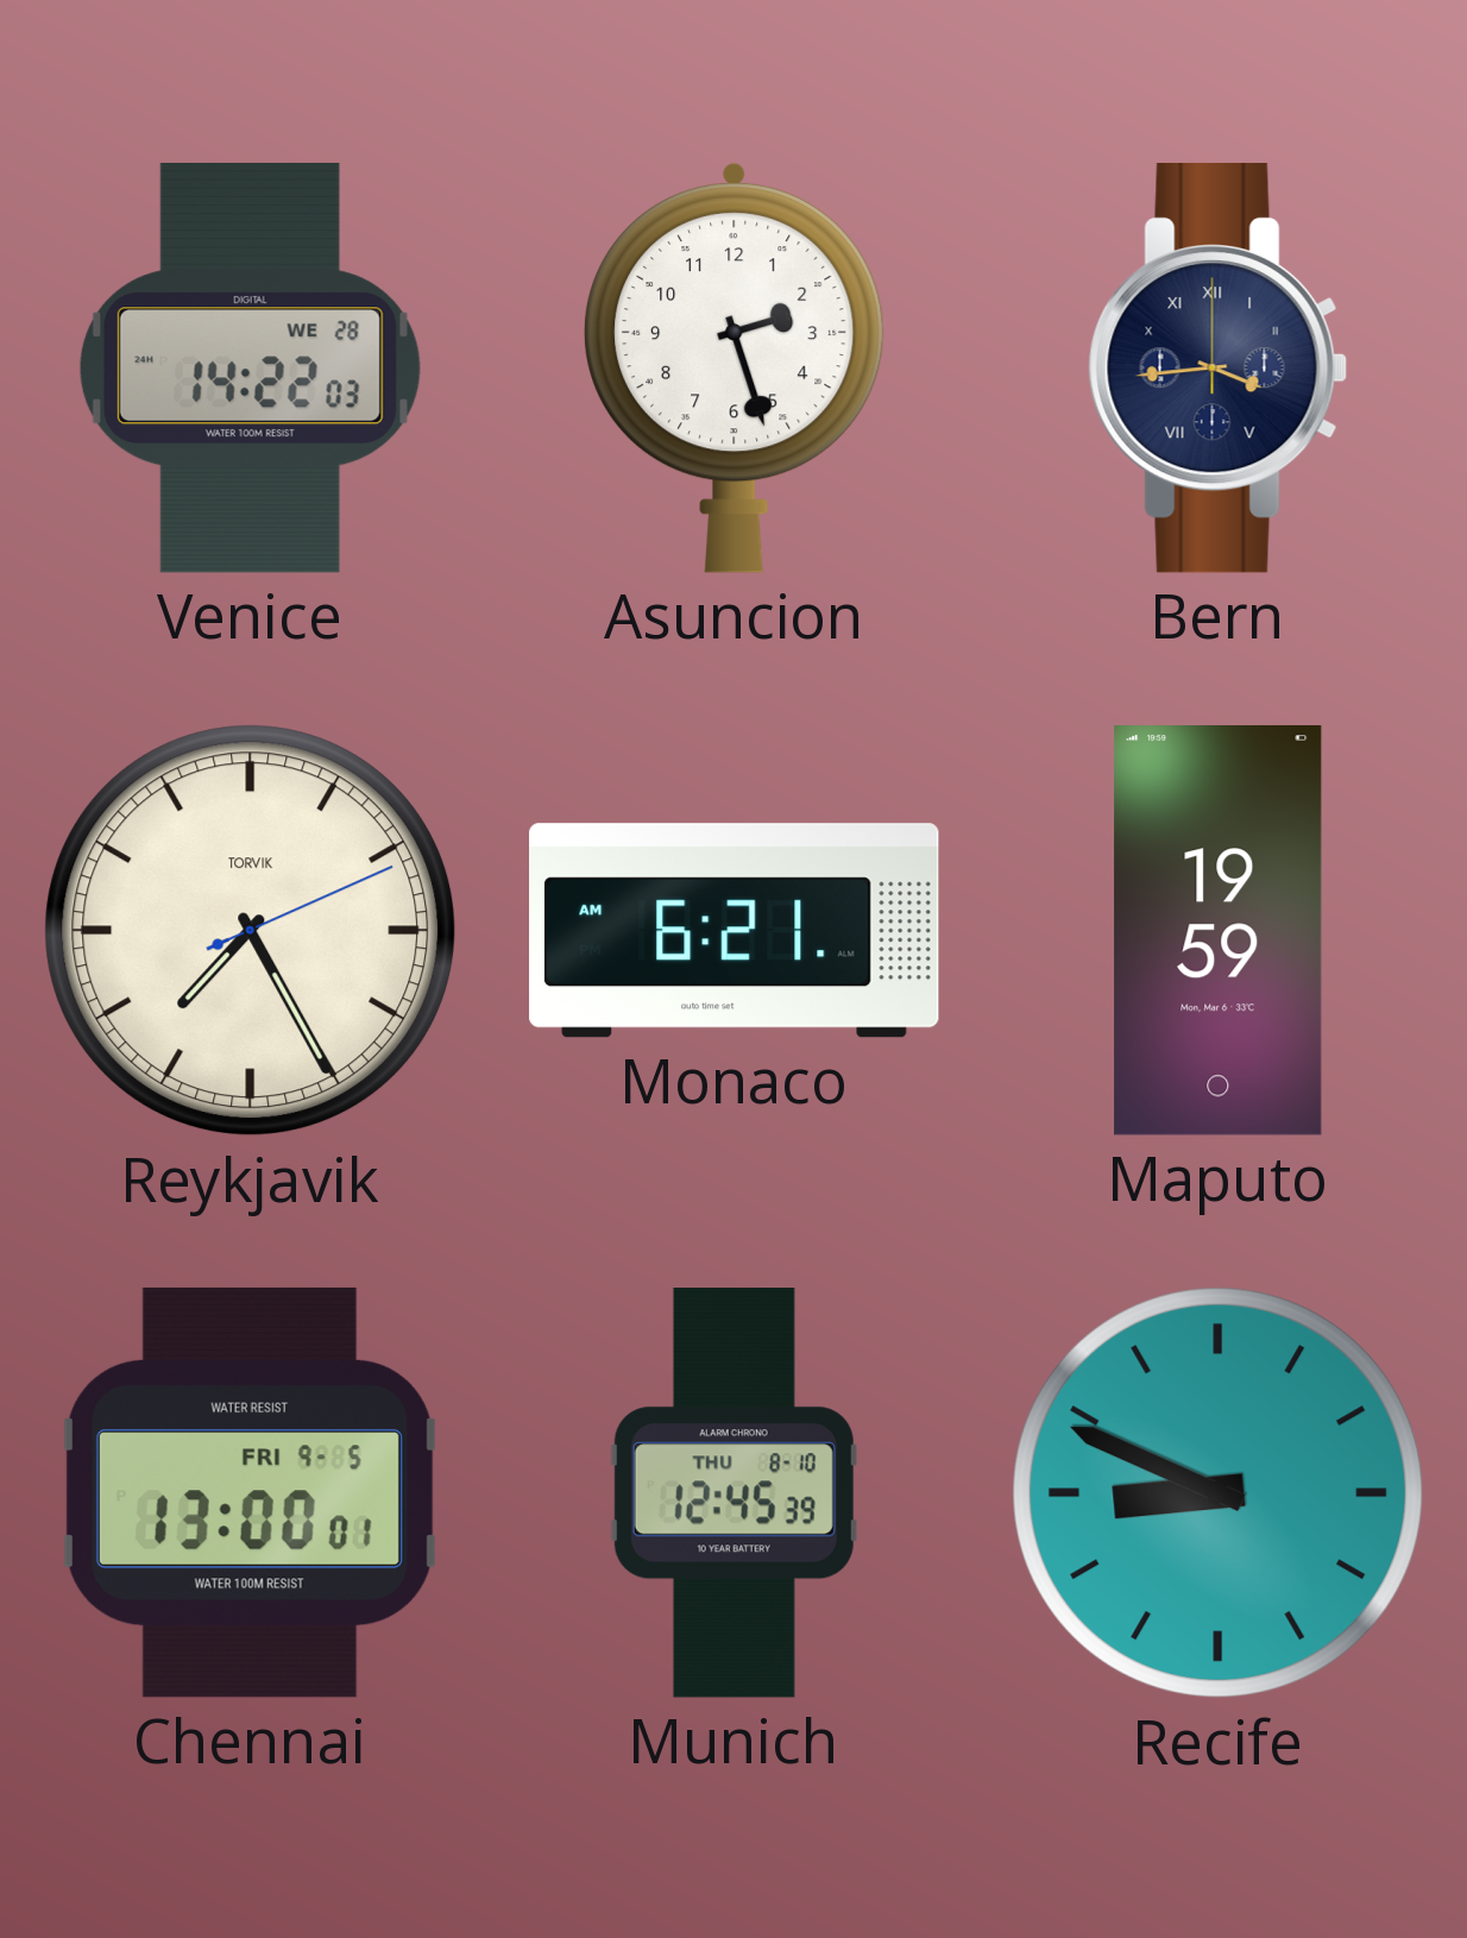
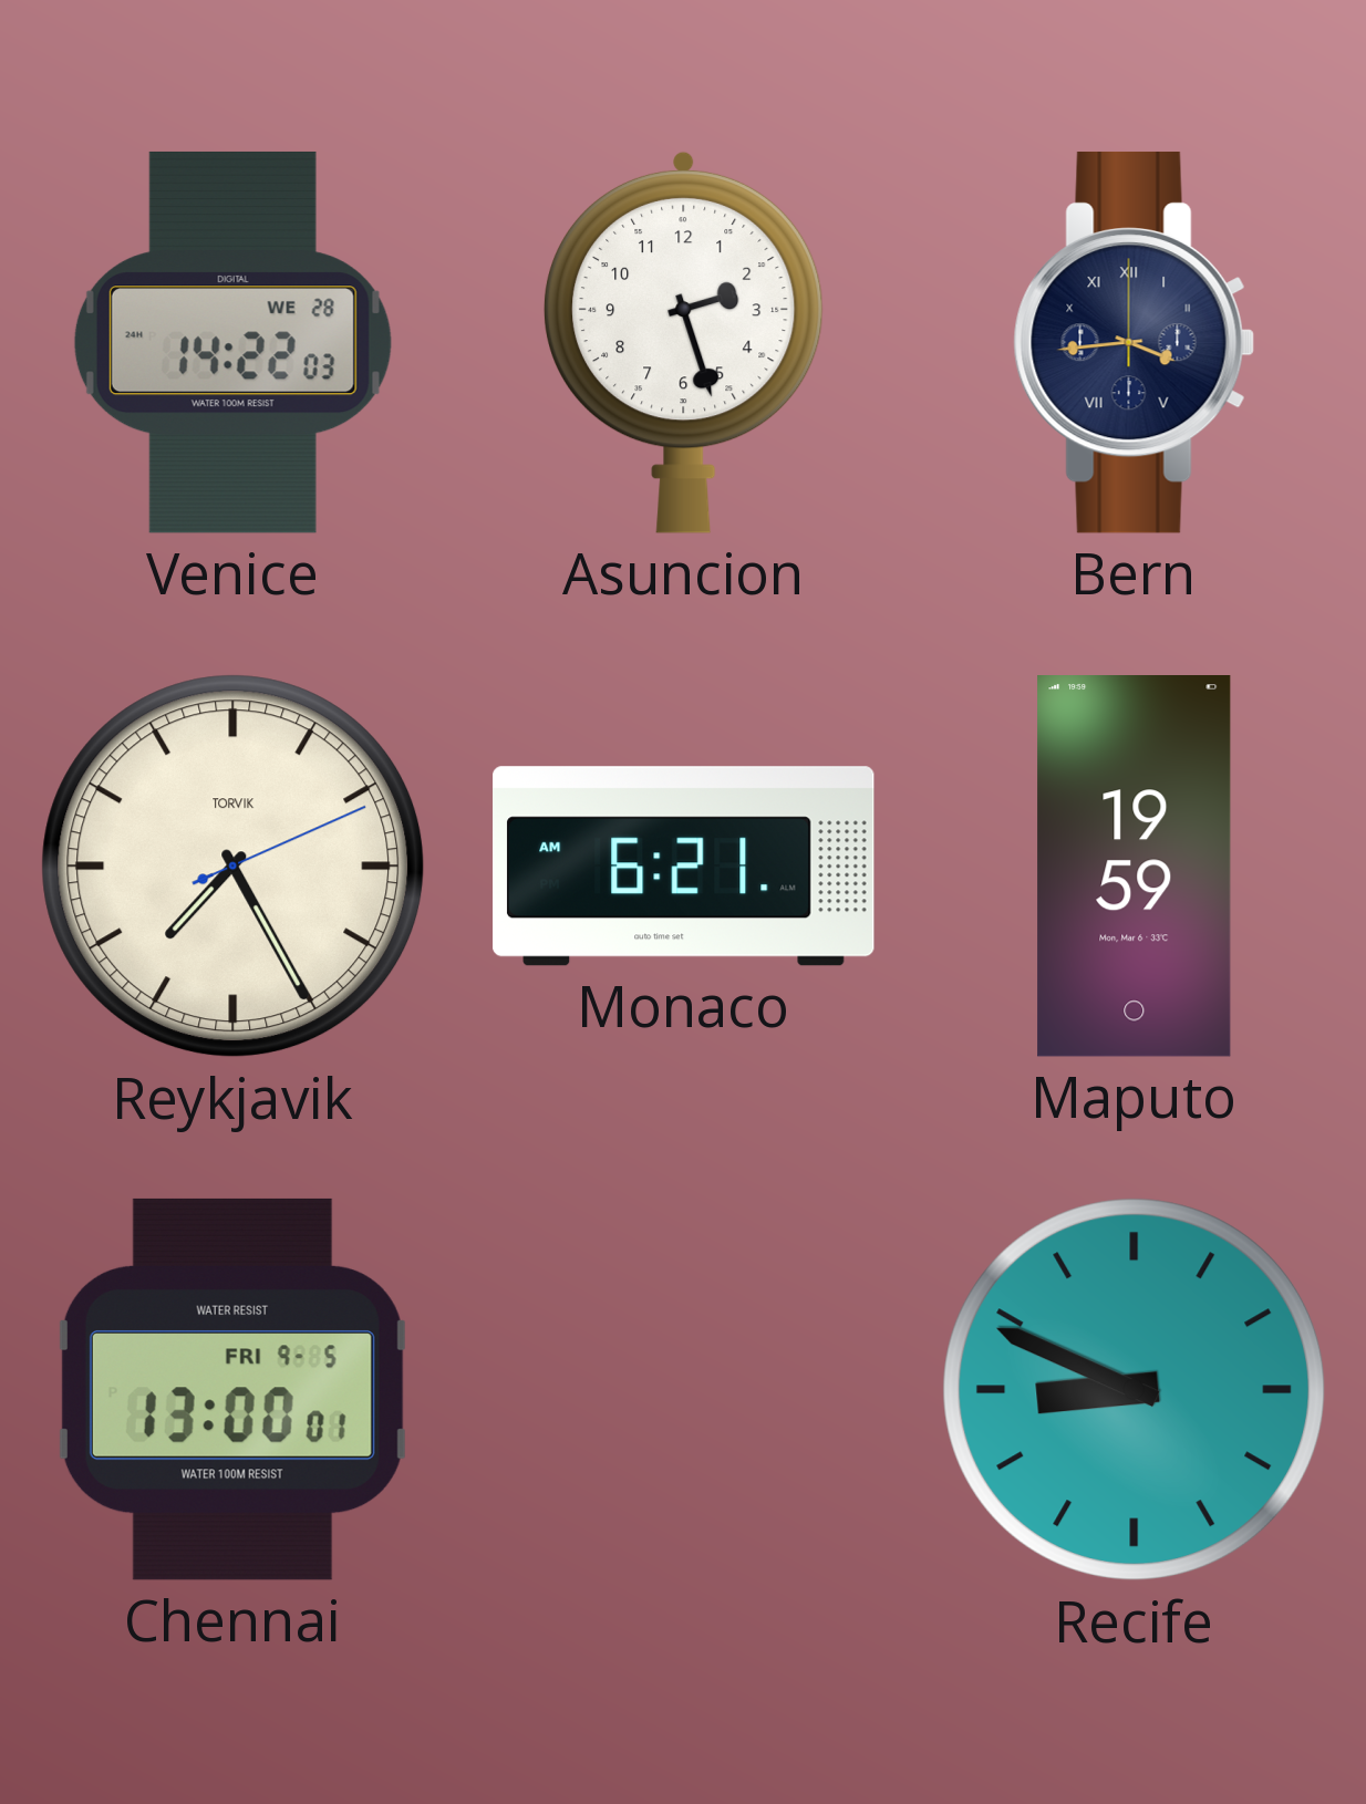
Munich: 12:45 -> none (733, 1493)
